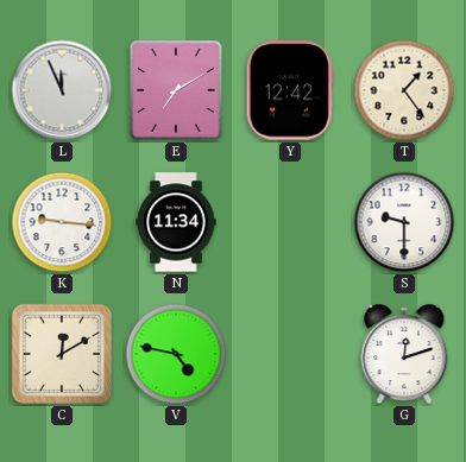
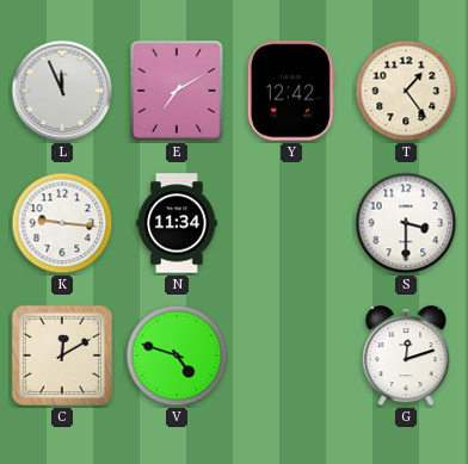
S: 9:30 -> 3:30 (406, 223)
V: 4:47 -> 4:48 (177, 355)
